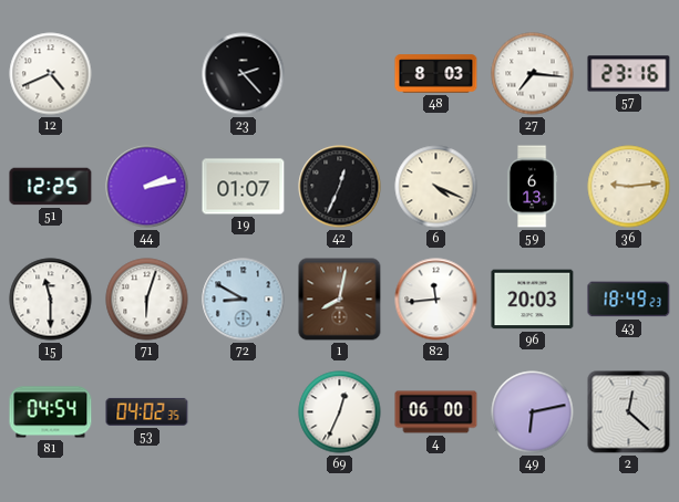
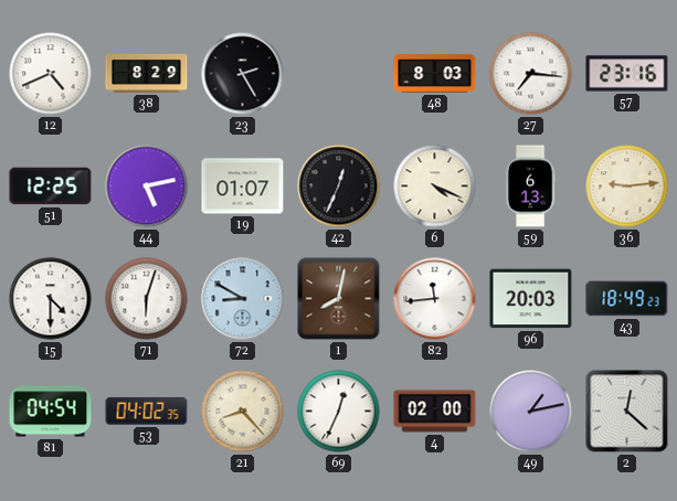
38: none -> 8:29 (147, 73)
23: 2:23 -> 2:25 (243, 74)
44: 2:13 -> 5:13 (147, 186)
15: 11:30 -> 4:30 (51, 299)
21: none -> 8:23 (243, 412)
4: 06:00 -> 02:00 (435, 412)
49: 6:13 -> 1:13 (531, 412)
